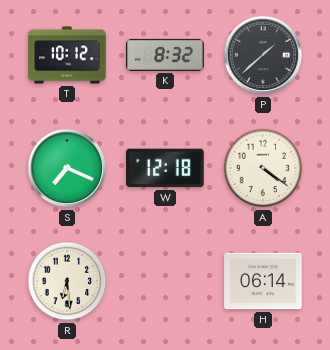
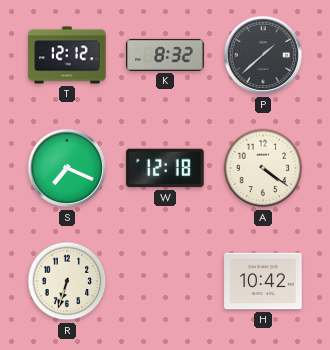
T: 10:12 -> 12:12 (67, 55)
R: 6:29 -> 6:33 (67, 281)
H: 06:14 -> 10:42 (263, 281)
